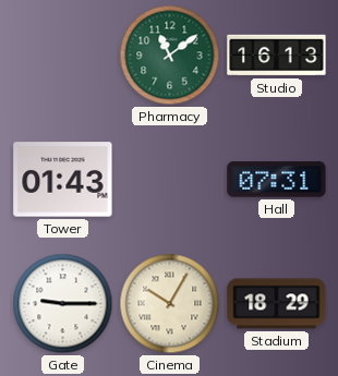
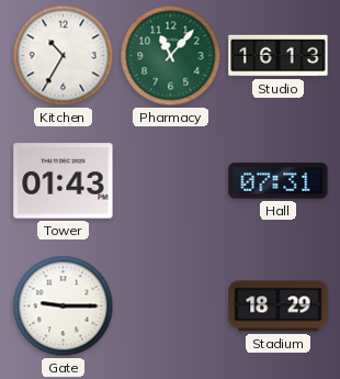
Kitchen: none -> 10:35 (64, 56)
Pharmacy: 11:09 -> 11:07 (171, 56)
Cinema: 10:05 -> none (170, 304)
